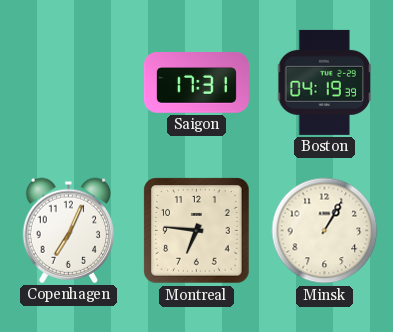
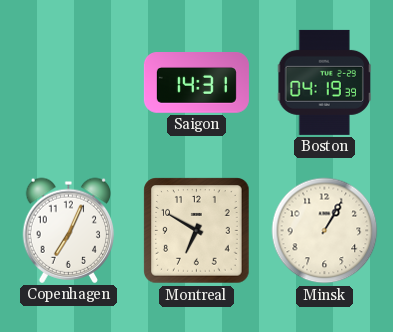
Saigon: 17:31 -> 14:31 (196, 83)
Montreal: 6:46 -> 6:50 (197, 231)
